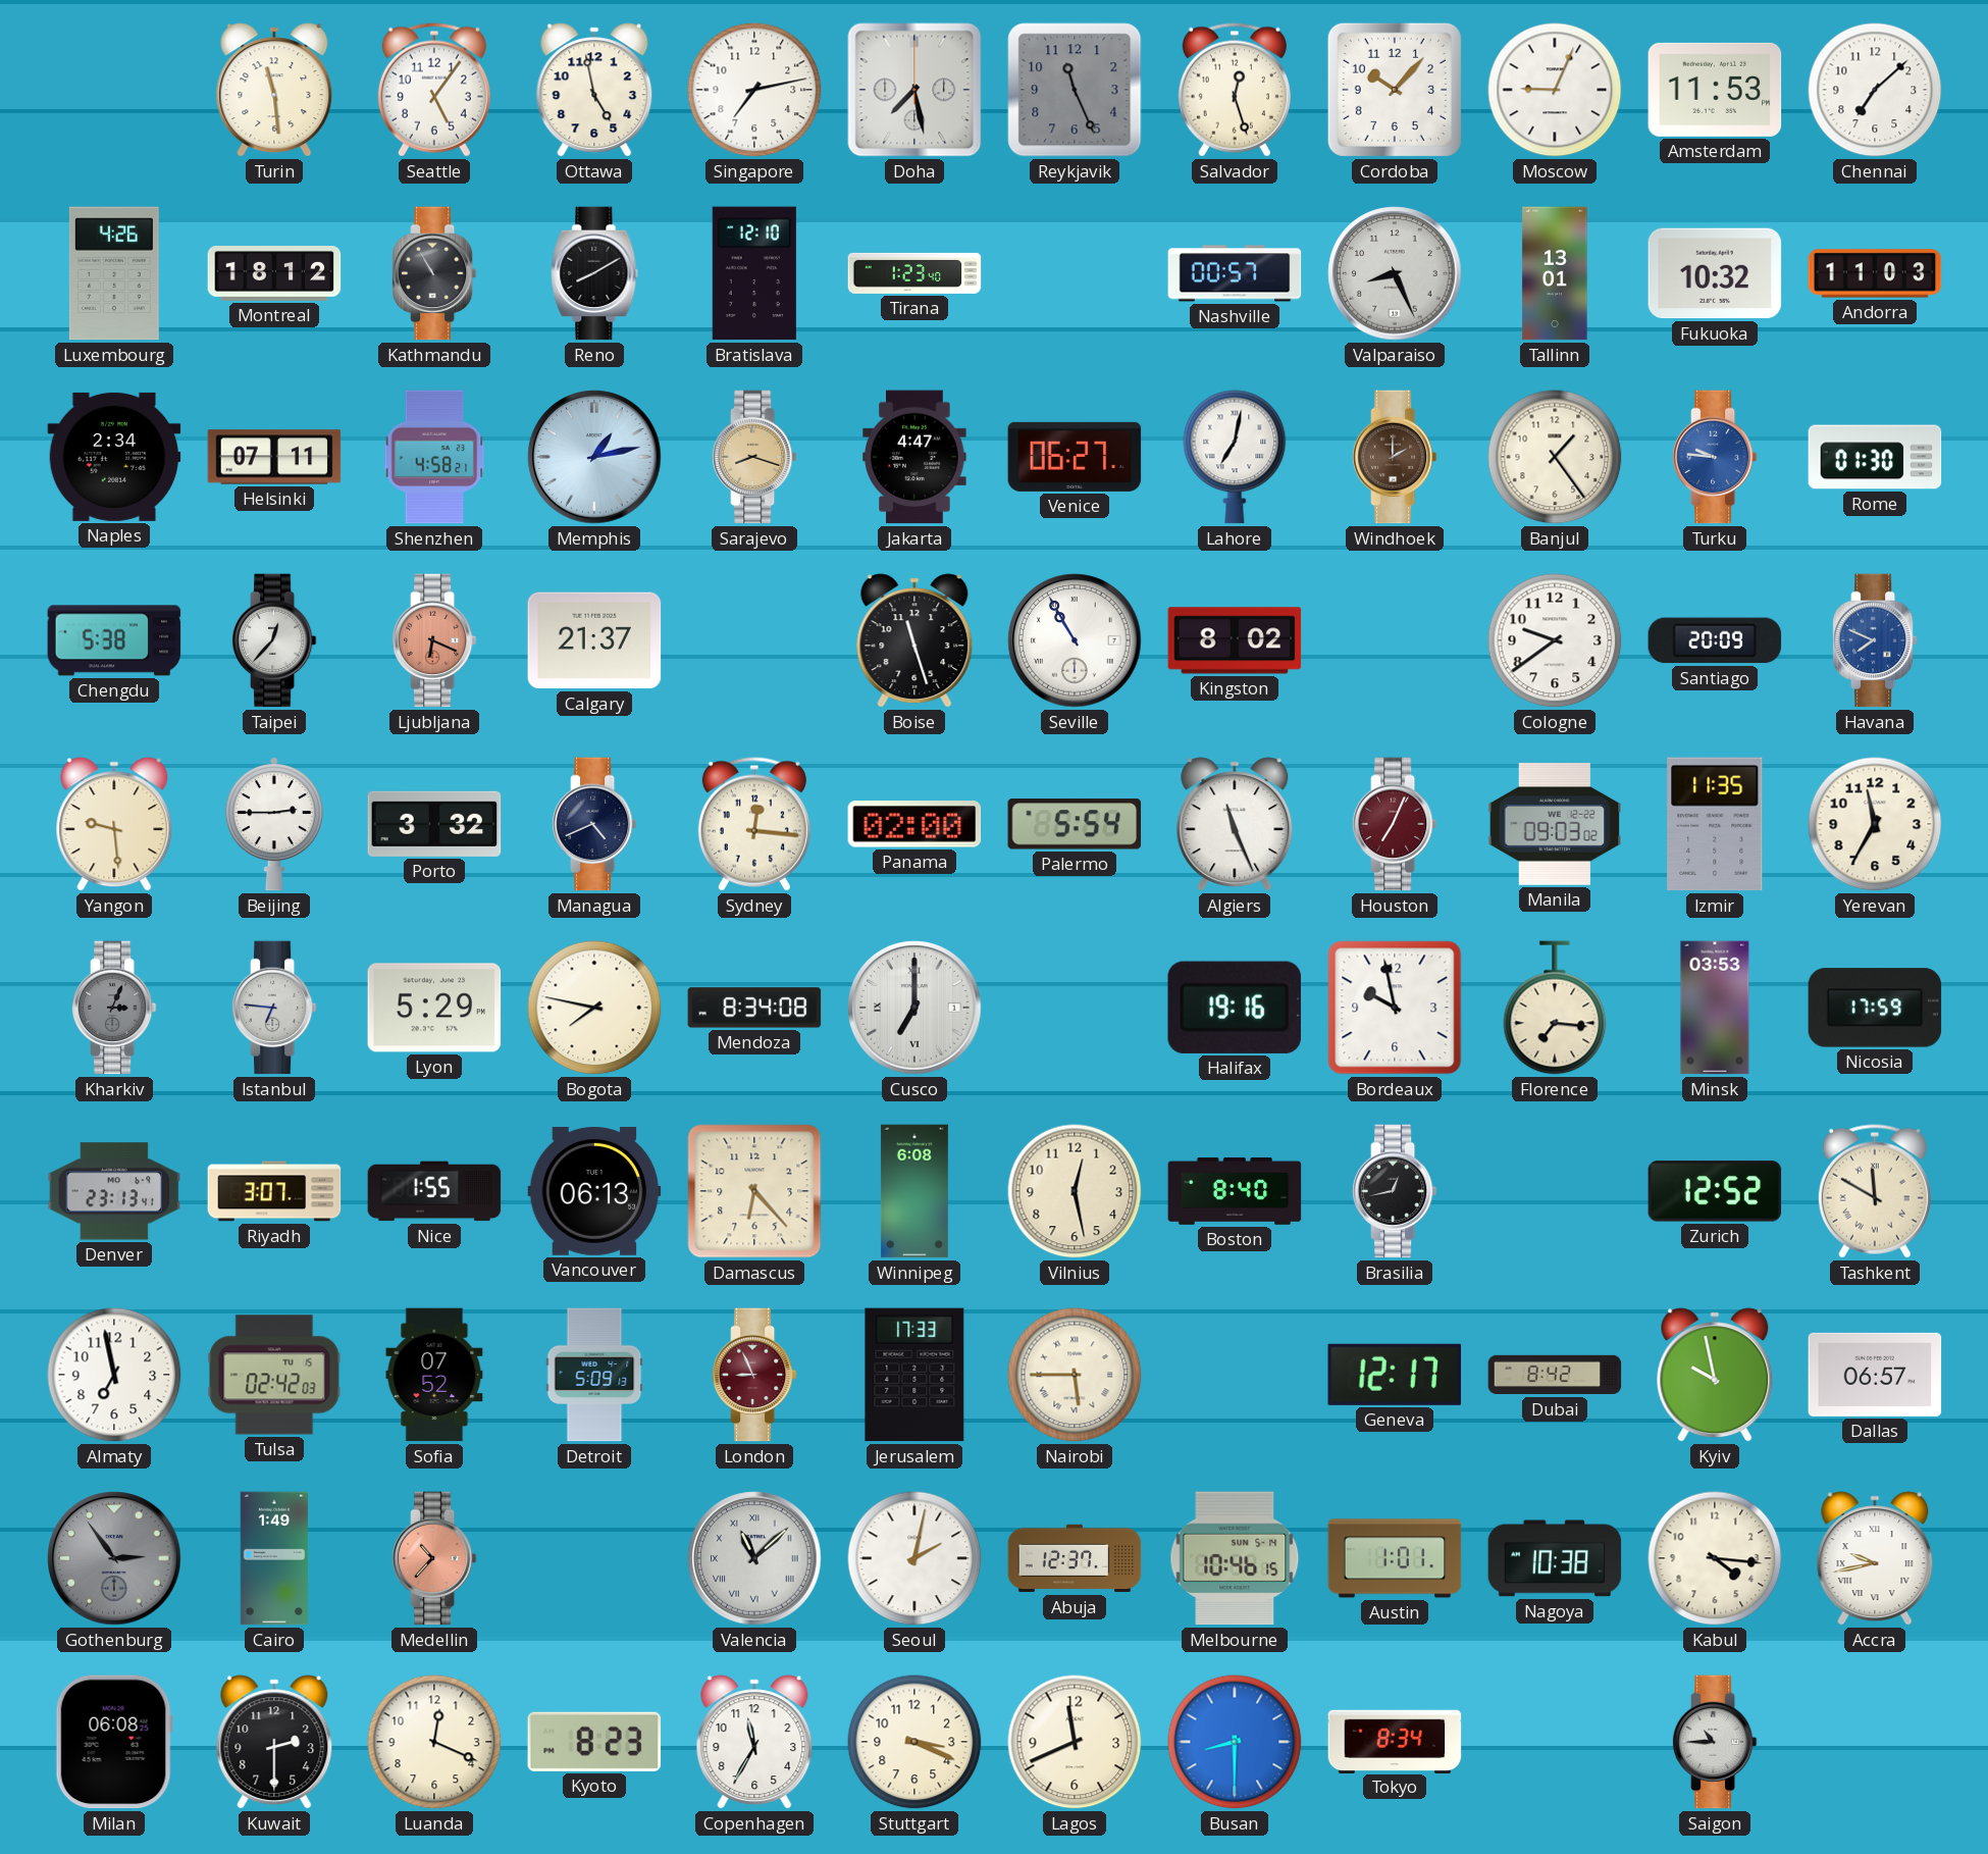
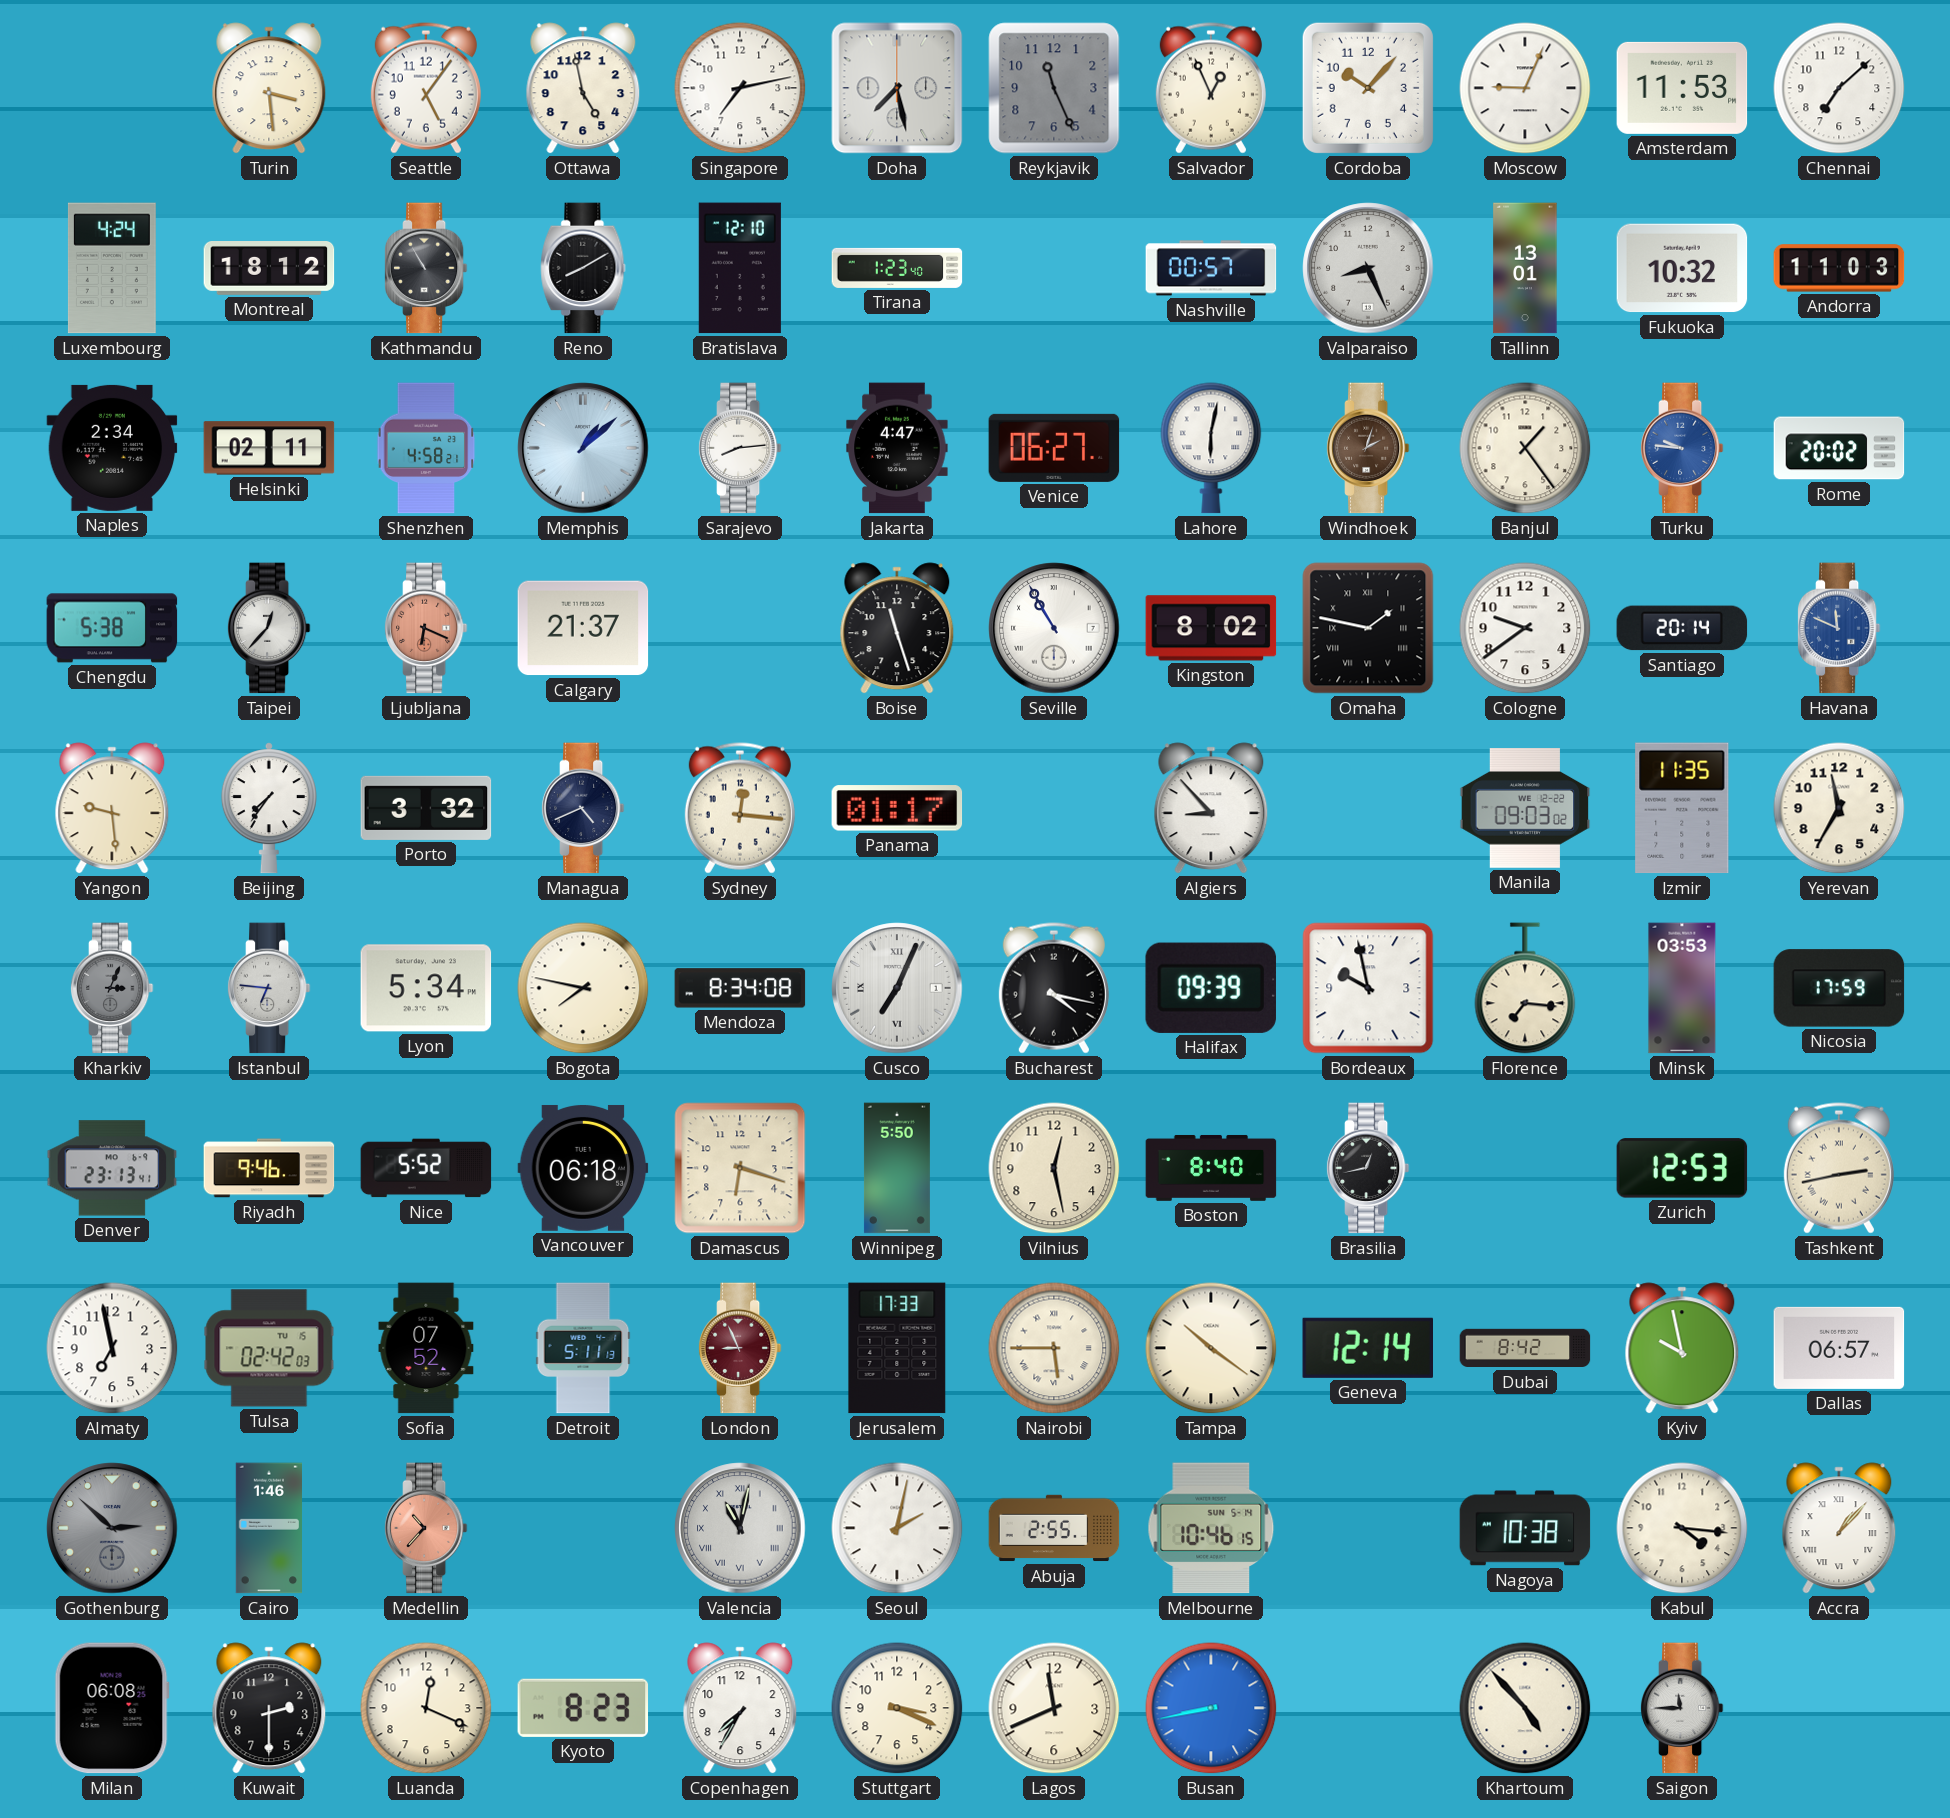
Turin: 11:29 -> 3:29 (269, 88)
Salvador: 12:27 -> 12:56 (1211, 88)
Luxembourg: 4:26 -> 4:24 (112, 268)
Helsinki: 07:11 -> 02:11 (269, 448)
Memphis: 1:13 -> 1:08 (583, 448)
Sarajevo: 8:18 -> 8:14 (740, 448)
Sarajevo dial: champagne -> white (740, 448)
Lahore: 7:02 -> 6:02 (1211, 448)
Windhoek: 2:00 -> 2:03 (1368, 448)
Rome: 01:30 -> 20:02 (1839, 448)
Omaha: none -> 1:47 (1368, 628)
Santiago: 20:09 -> 20:14 (1682, 628)
Havana: 7:49 -> 11:49 (1839, 628)
Beijing: 2:45 -> 7:36 (269, 808)
Panama: 02:00 -> 01:17 (897, 808)
Palermo: 5:54 -> none (1075, 824)
Algiers: 11:26 -> 8:53 (1211, 808)
Houston: 7:04 -> none (1395, 824)
Lyon: 5:29 -> 5:34 (426, 988)
Cusco: 7:00 -> 7:04 (897, 988)
Bucharest: none -> 4:17 (1054, 988)
Halifax: 19:16 -> 09:39 (1211, 988)
Riyadh: 3:07 -> 9:46 (269, 1168)
Nice: 1:55 -> 5:52 (426, 1168)
Vancouver: 06:13 -> 06:18 (583, 1168)
Damascus: 6:23 -> 6:18 (740, 1168)
Winnipeg: 6:08 -> 5:50 (897, 1168)
Zurich: 12:52 -> 12:53 (1682, 1168)
Tashkent: 11:50 -> 2:43 (1839, 1168)
Detroit: 5:09 -> 5:11 (583, 1348)
Tampa: none -> 10:21 (1211, 1348)
Geneva: 12:17 -> 12:14 (1367, 1348)
Gothenburg: 2:54 -> 2:52 (112, 1528)
Cairo: 1:49 -> 1:46 (268, 1528)
Valencia: 11:08 -> 11:02 (740, 1528)
Abuja: 12:37 -> 2:55 (1054, 1528)
Austin: 1:01 -> none (1395, 1558)
Accra: 9:43 -> 1:07 (1839, 1528)
Copenhagen: 11:35 -> 7:35 (740, 1708)
Busan: 8:30 -> 8:43 (1211, 1708)
Tokyo: 8:34 -> none (1395, 1741)
Khartoum: none -> 4:53 (1525, 1708)
Saigon: 10:45 -> 11:45 (1682, 1708)
